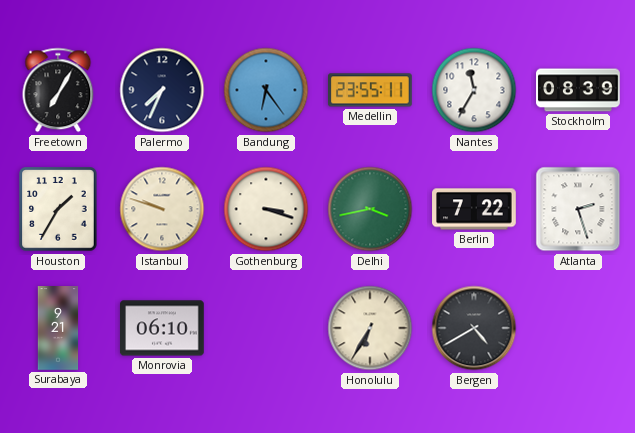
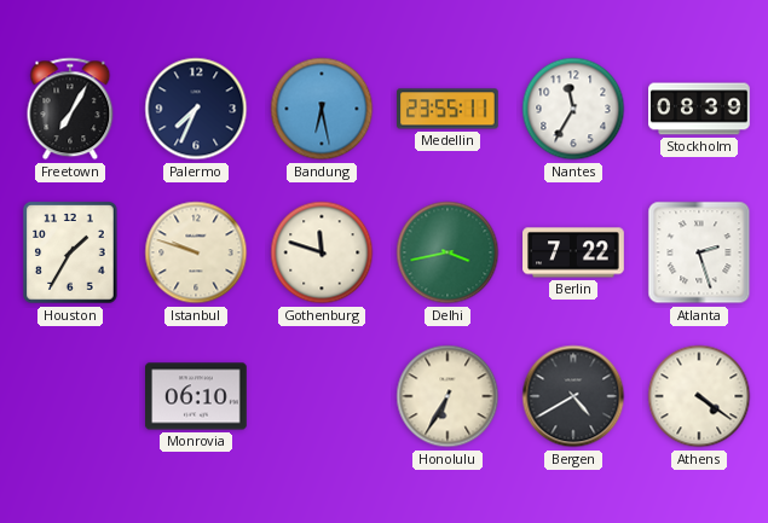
Bandung: 6:24 -> 6:28 (322, 109)
Gothenburg: 3:18 -> 11:48 (322, 252)
Surabaya: 9:21 -> none (58, 328)
Athens: none -> 4:21 (699, 396)
